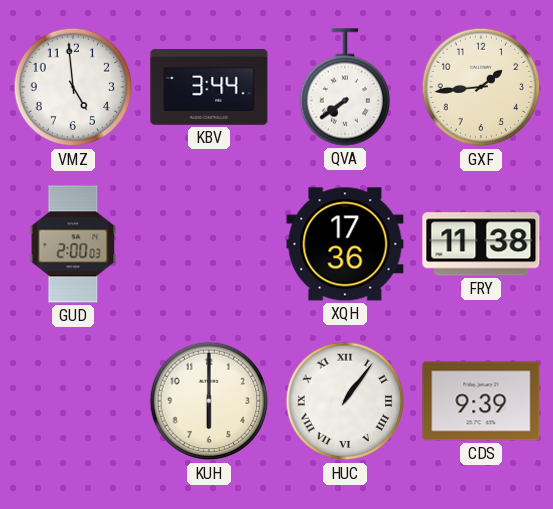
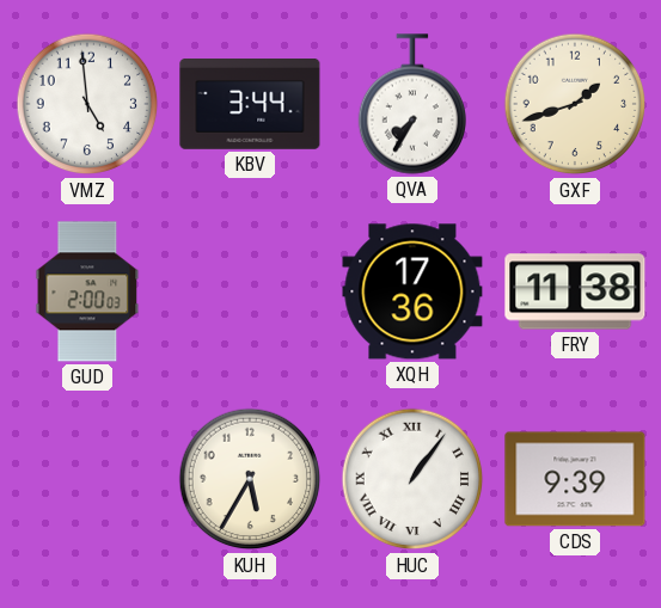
QVA: 7:39 -> 7:35 (411, 104)
GXF: 1:44 -> 1:42 (575, 104)
KUH: 6:00 -> 5:35 (250, 479)
